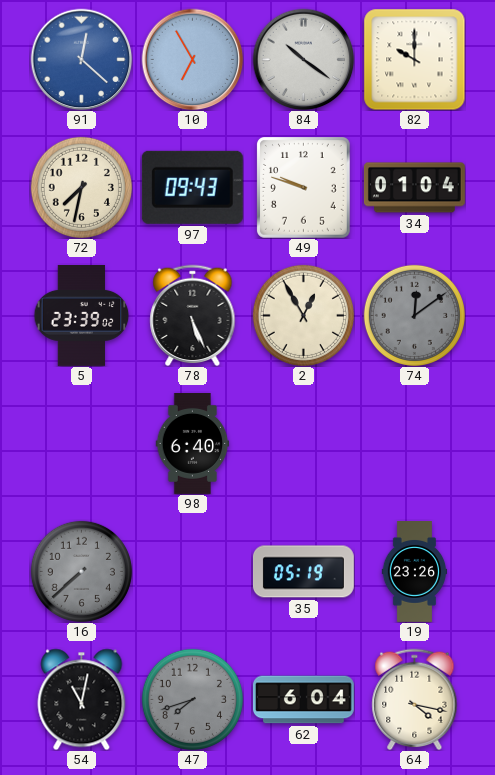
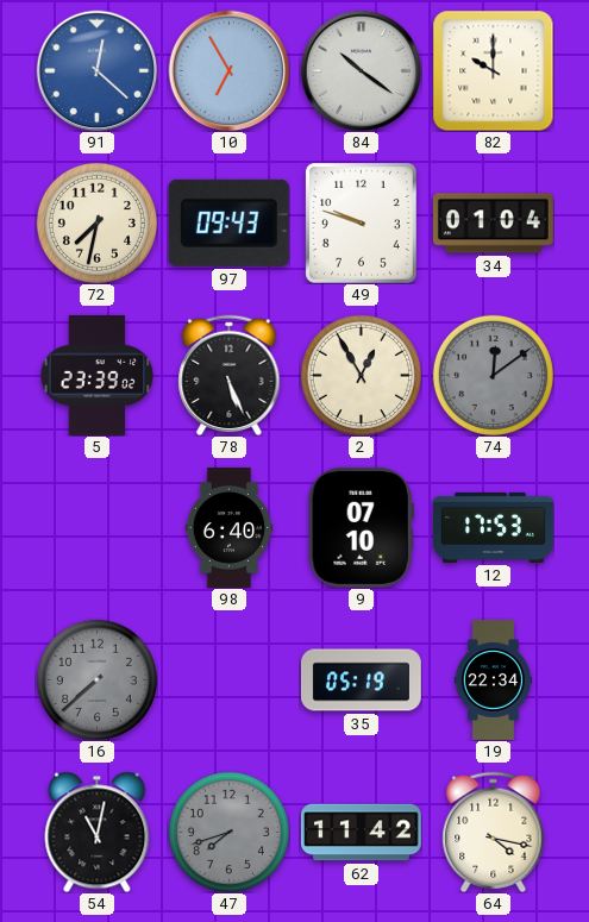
9: none -> 07:10 (361, 527)
12: none -> 17:53 (493, 527)
19: 23:26 -> 22:34 (494, 680)
62: 6:04 -> 11:42 (361, 833)
